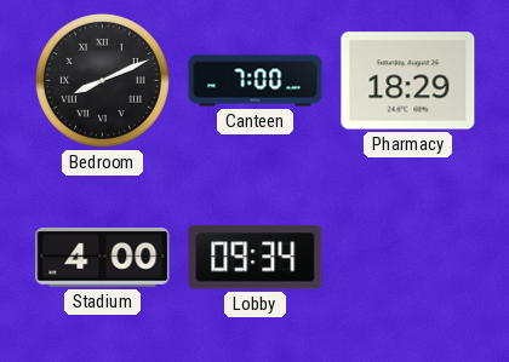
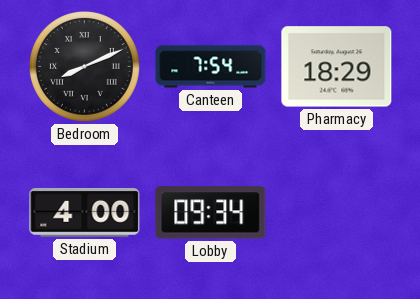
Canteen: 7:00 -> 7:54 (211, 67)
